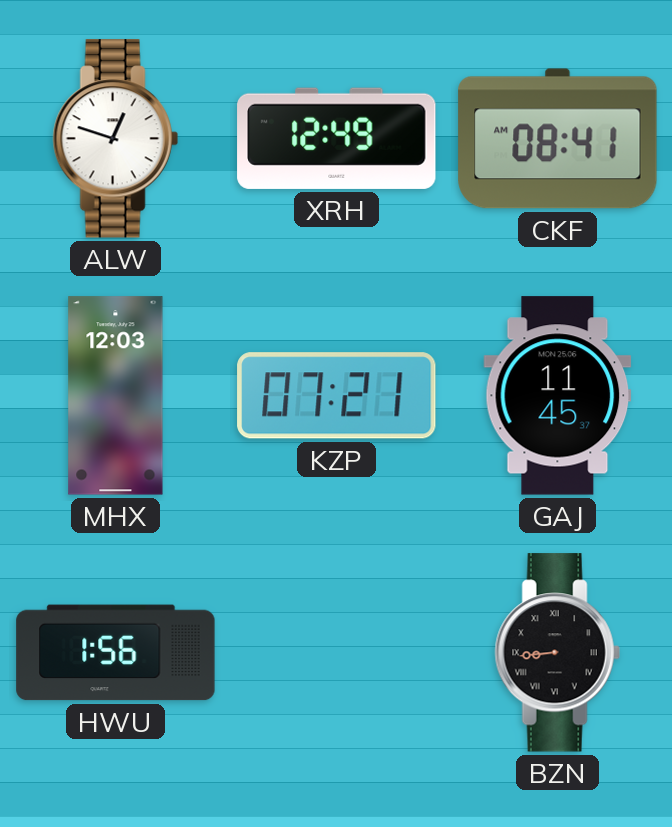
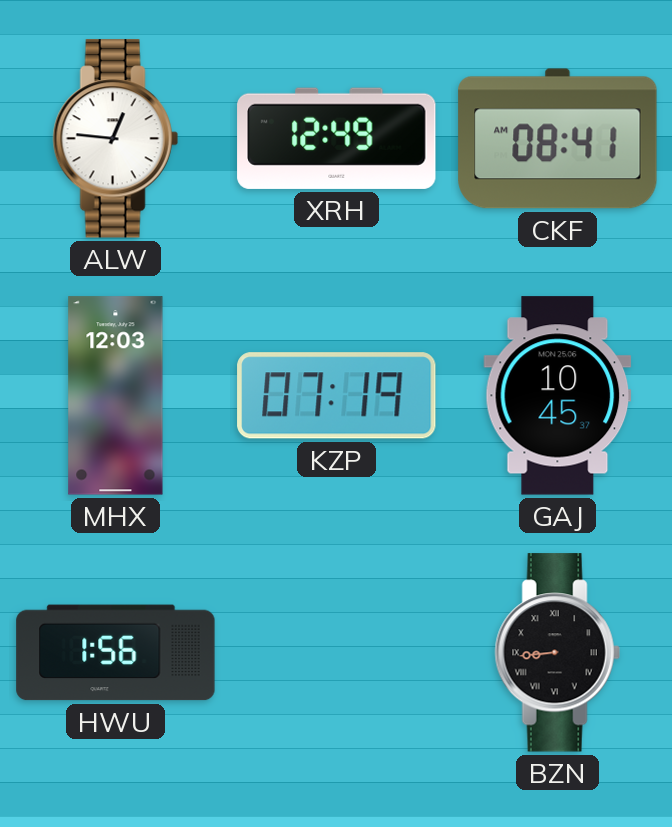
ALW: 12:48 -> 12:46 (115, 139)
KZP: 07:21 -> 07:19 (337, 396)
GAJ: 11:45 -> 10:45 (558, 396)
